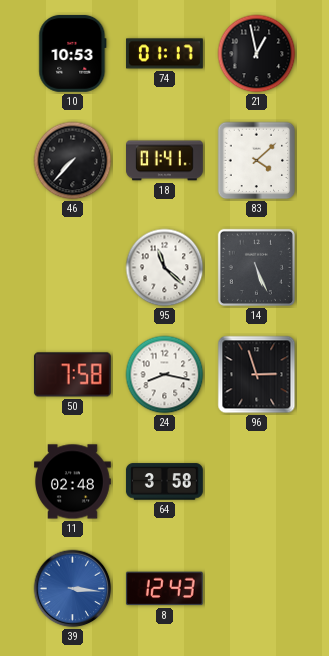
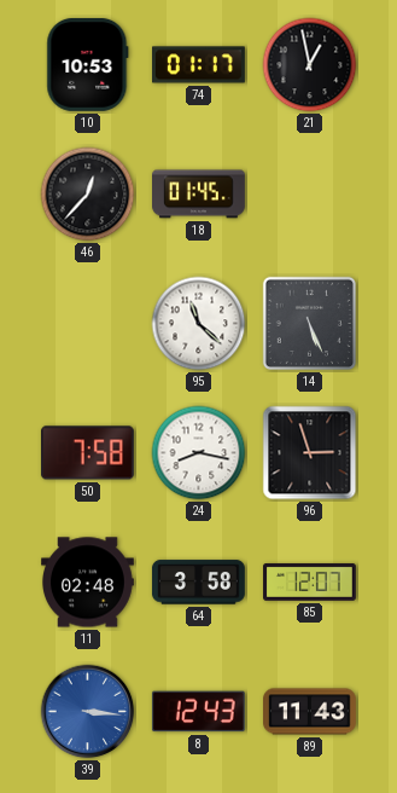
46: 7:37 -> 12:37 (88, 195)
18: 01:41 -> 01:45 (199, 195)
83: 4:08 -> none (257, 161)
85: none -> 12:07 (310, 583)
89: none -> 11:43 (310, 712)
